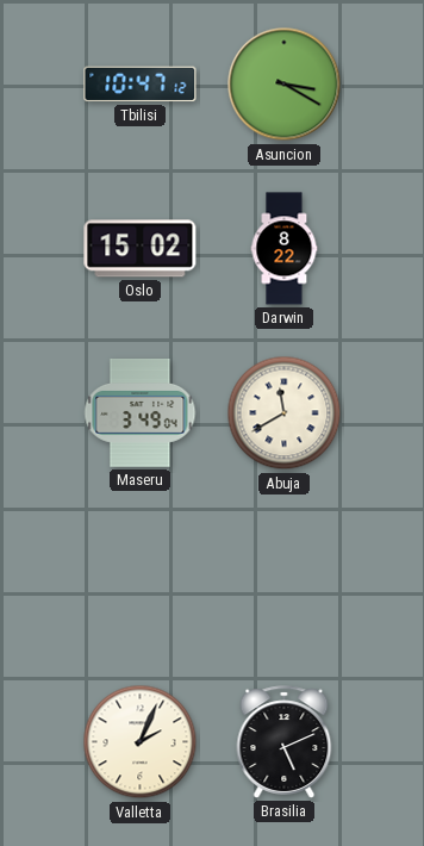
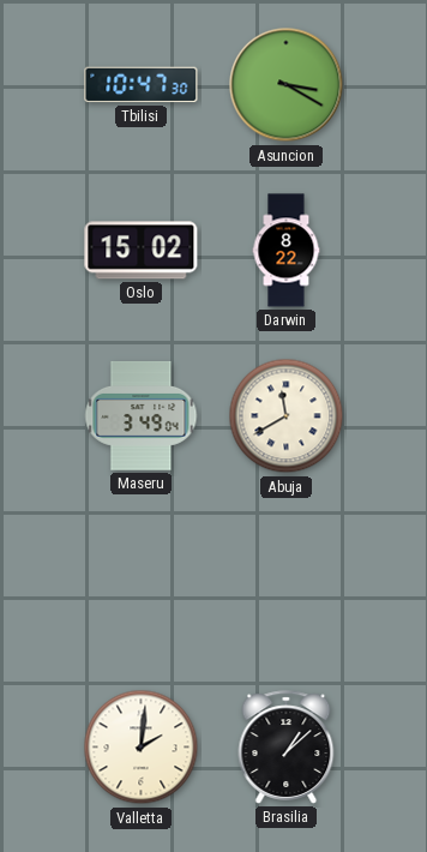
Tbilisi: 10:47:12 -> 10:47:30 (142, 85)
Valletta: 2:04 -> 2:01 (142, 748)
Brasilia: 5:11 -> 1:08 (287, 748)
